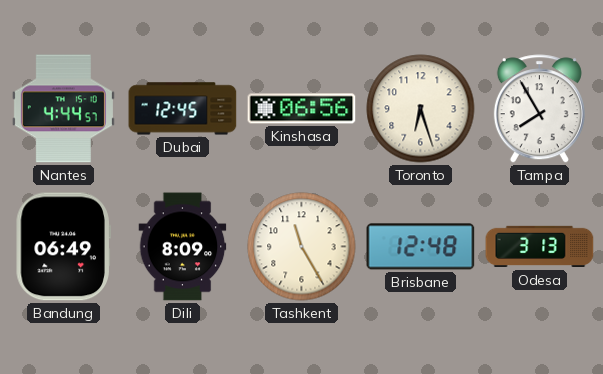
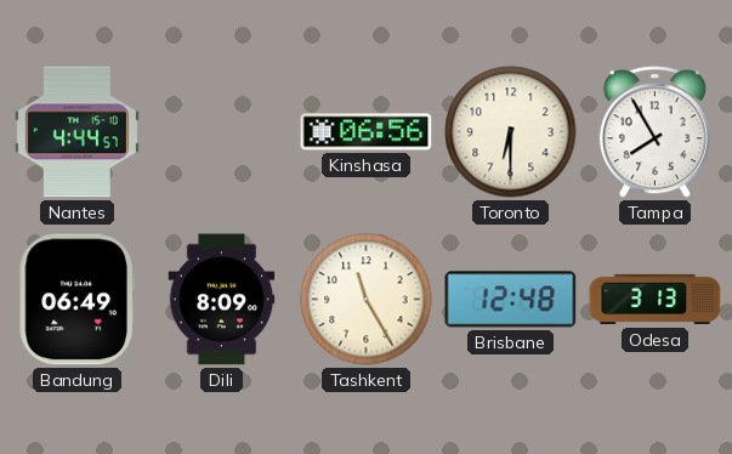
Dubai: 12:45 -> none (183, 109)
Toronto: 6:27 -> 6:30 (511, 132)
